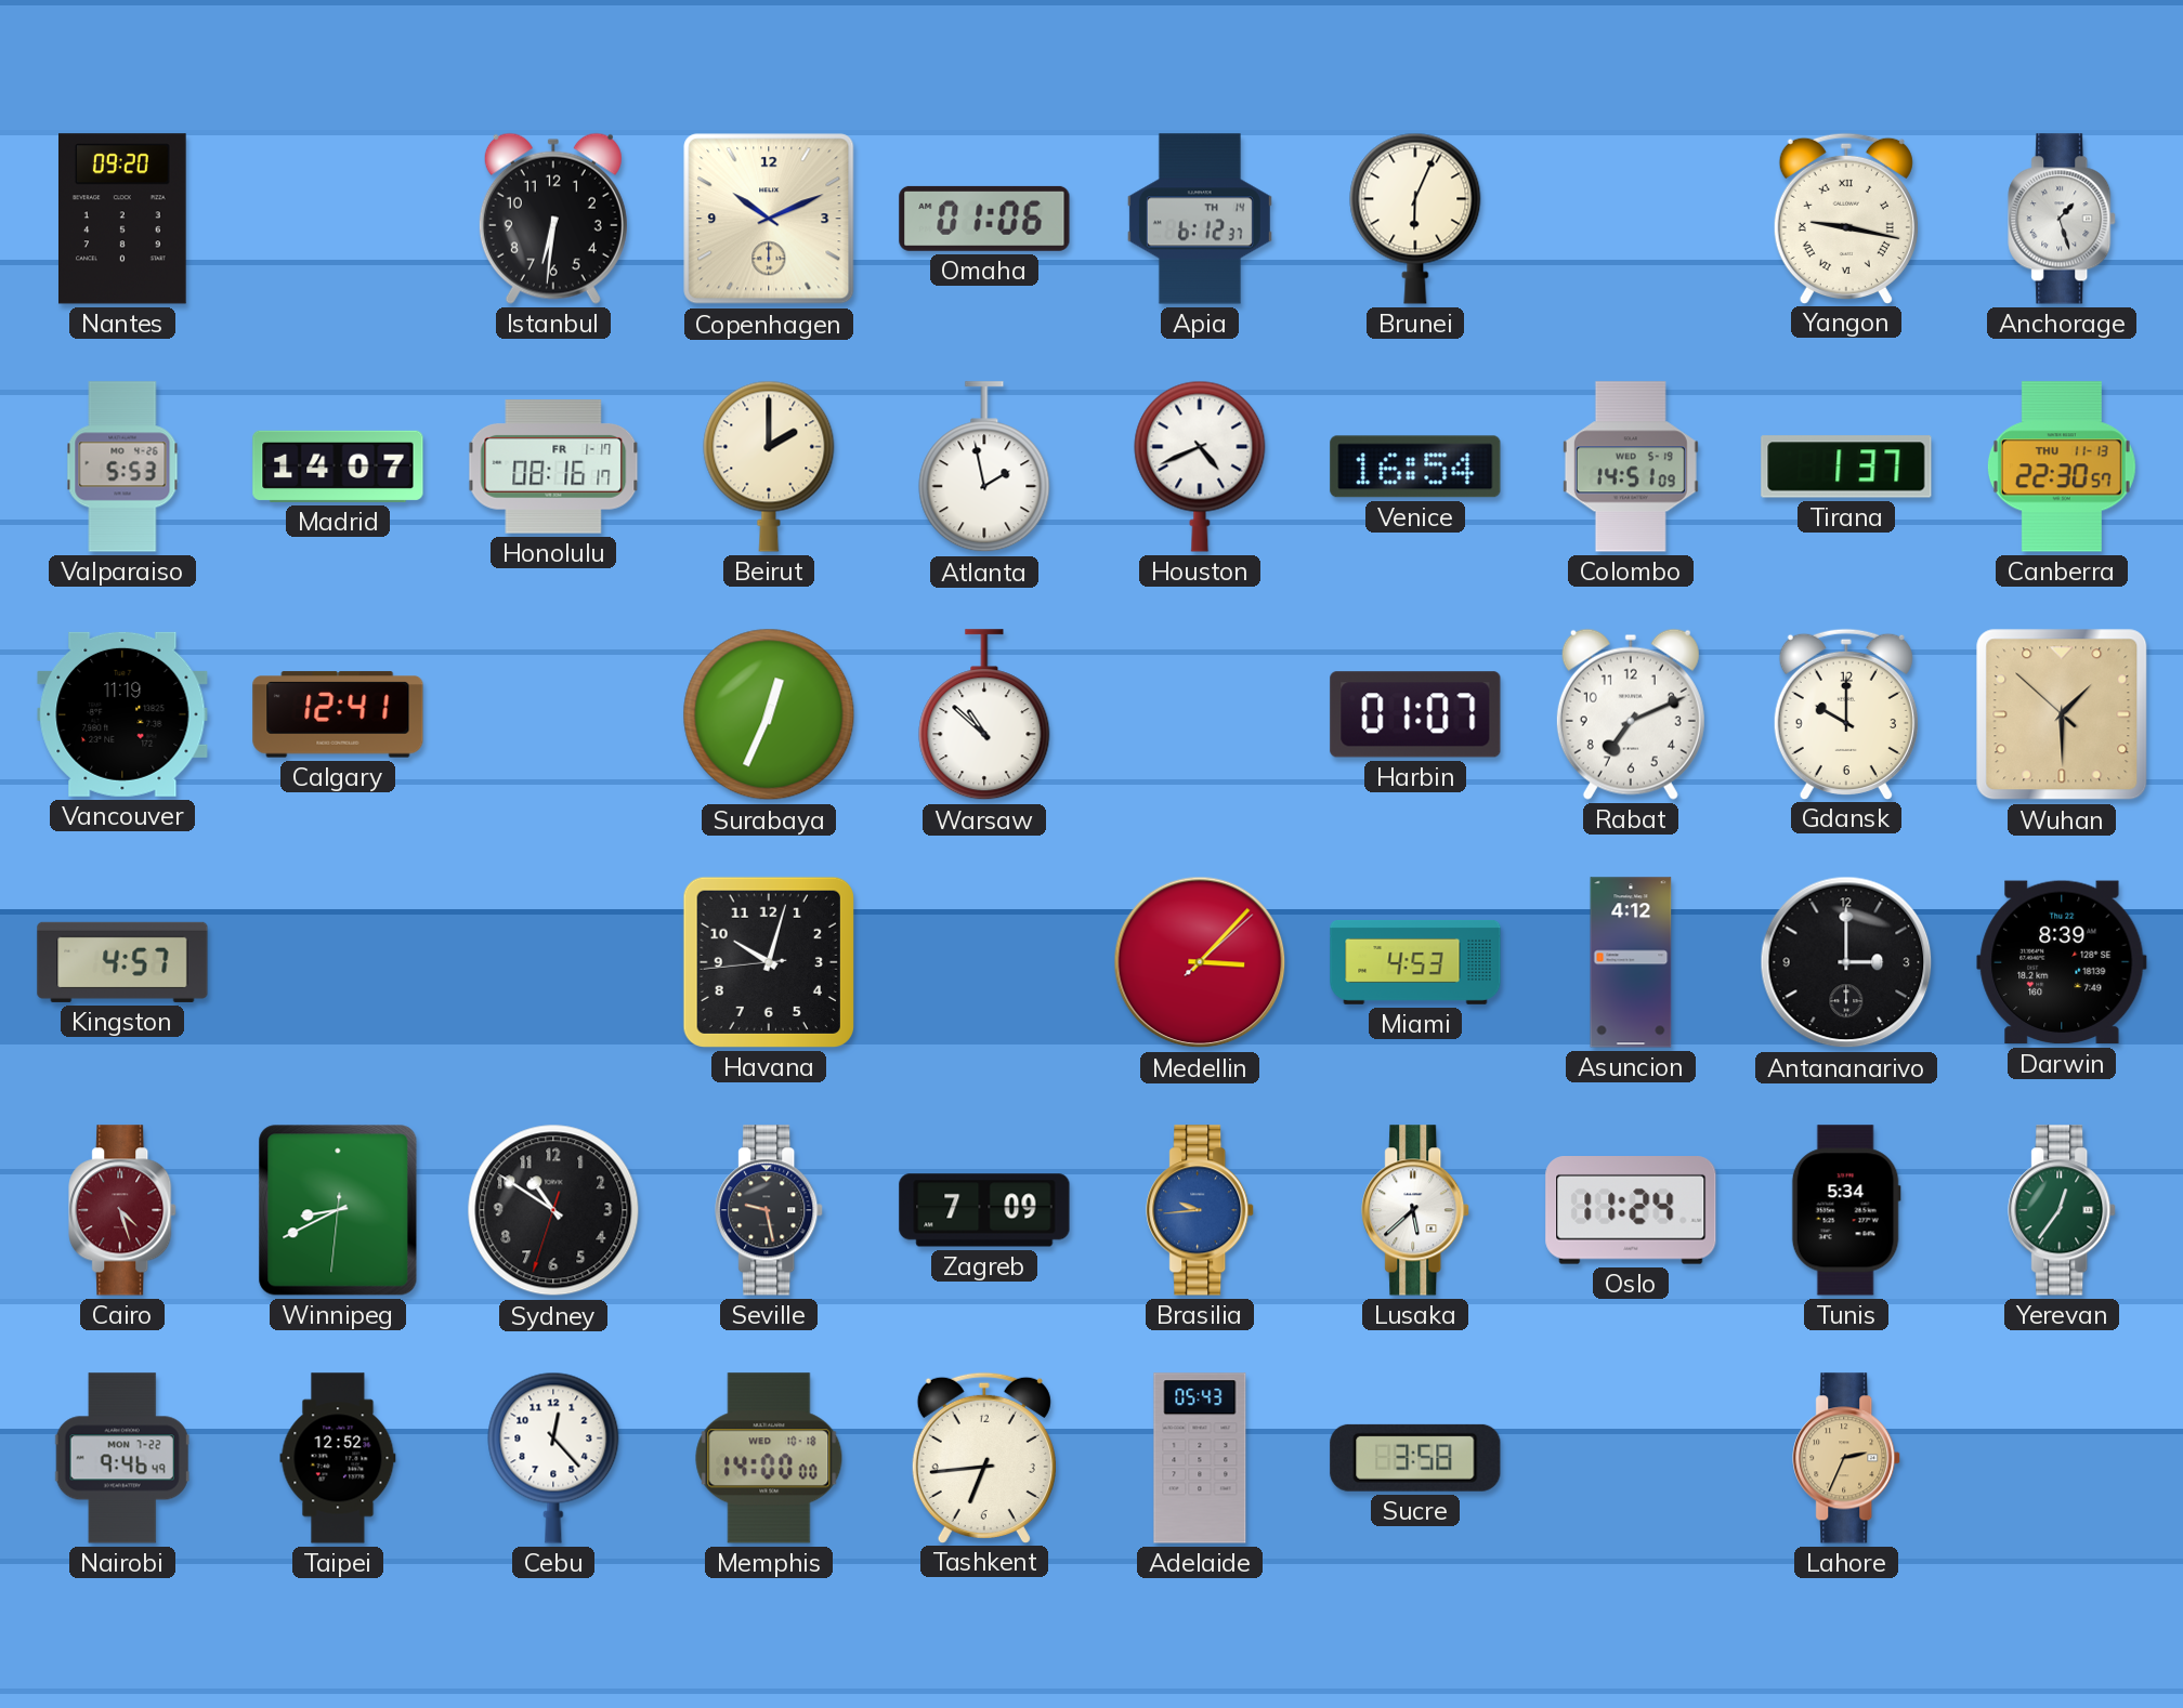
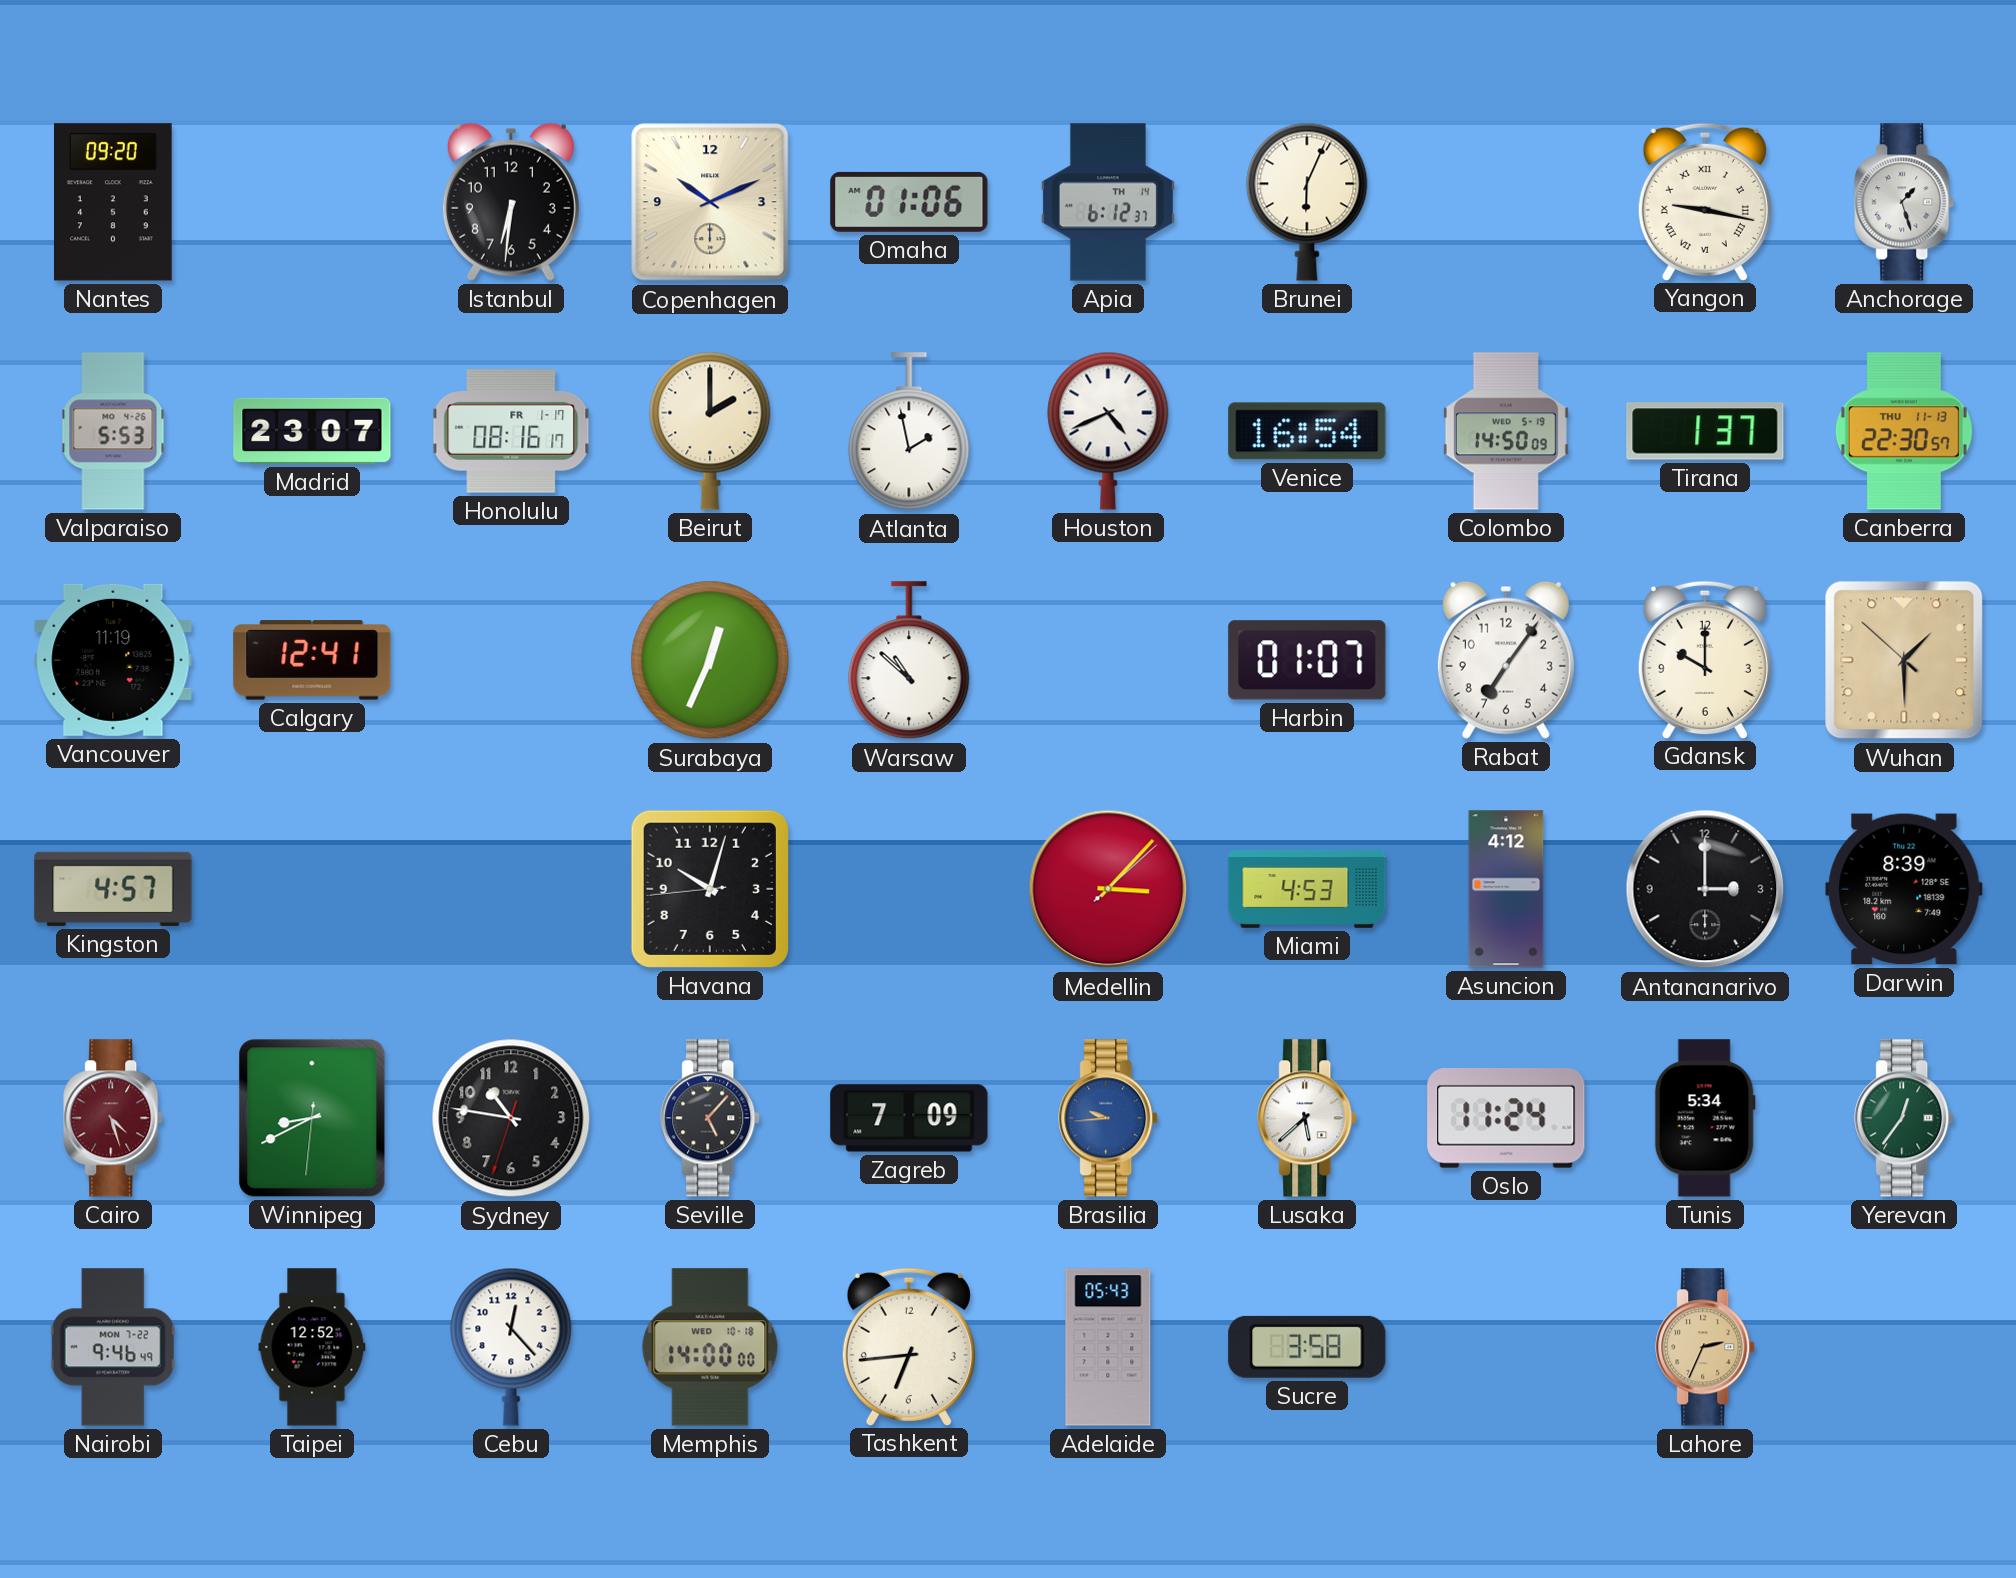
Madrid: 14:07 -> 23:07 (312, 431)
Colombo: 14:51 -> 14:50 (1506, 431)
Rabat: 7:11 -> 7:06 (1506, 660)
Sydney: 10:50 -> 10:46 (511, 1118)
Seville: 9:28 -> 5:07 (711, 1118)
